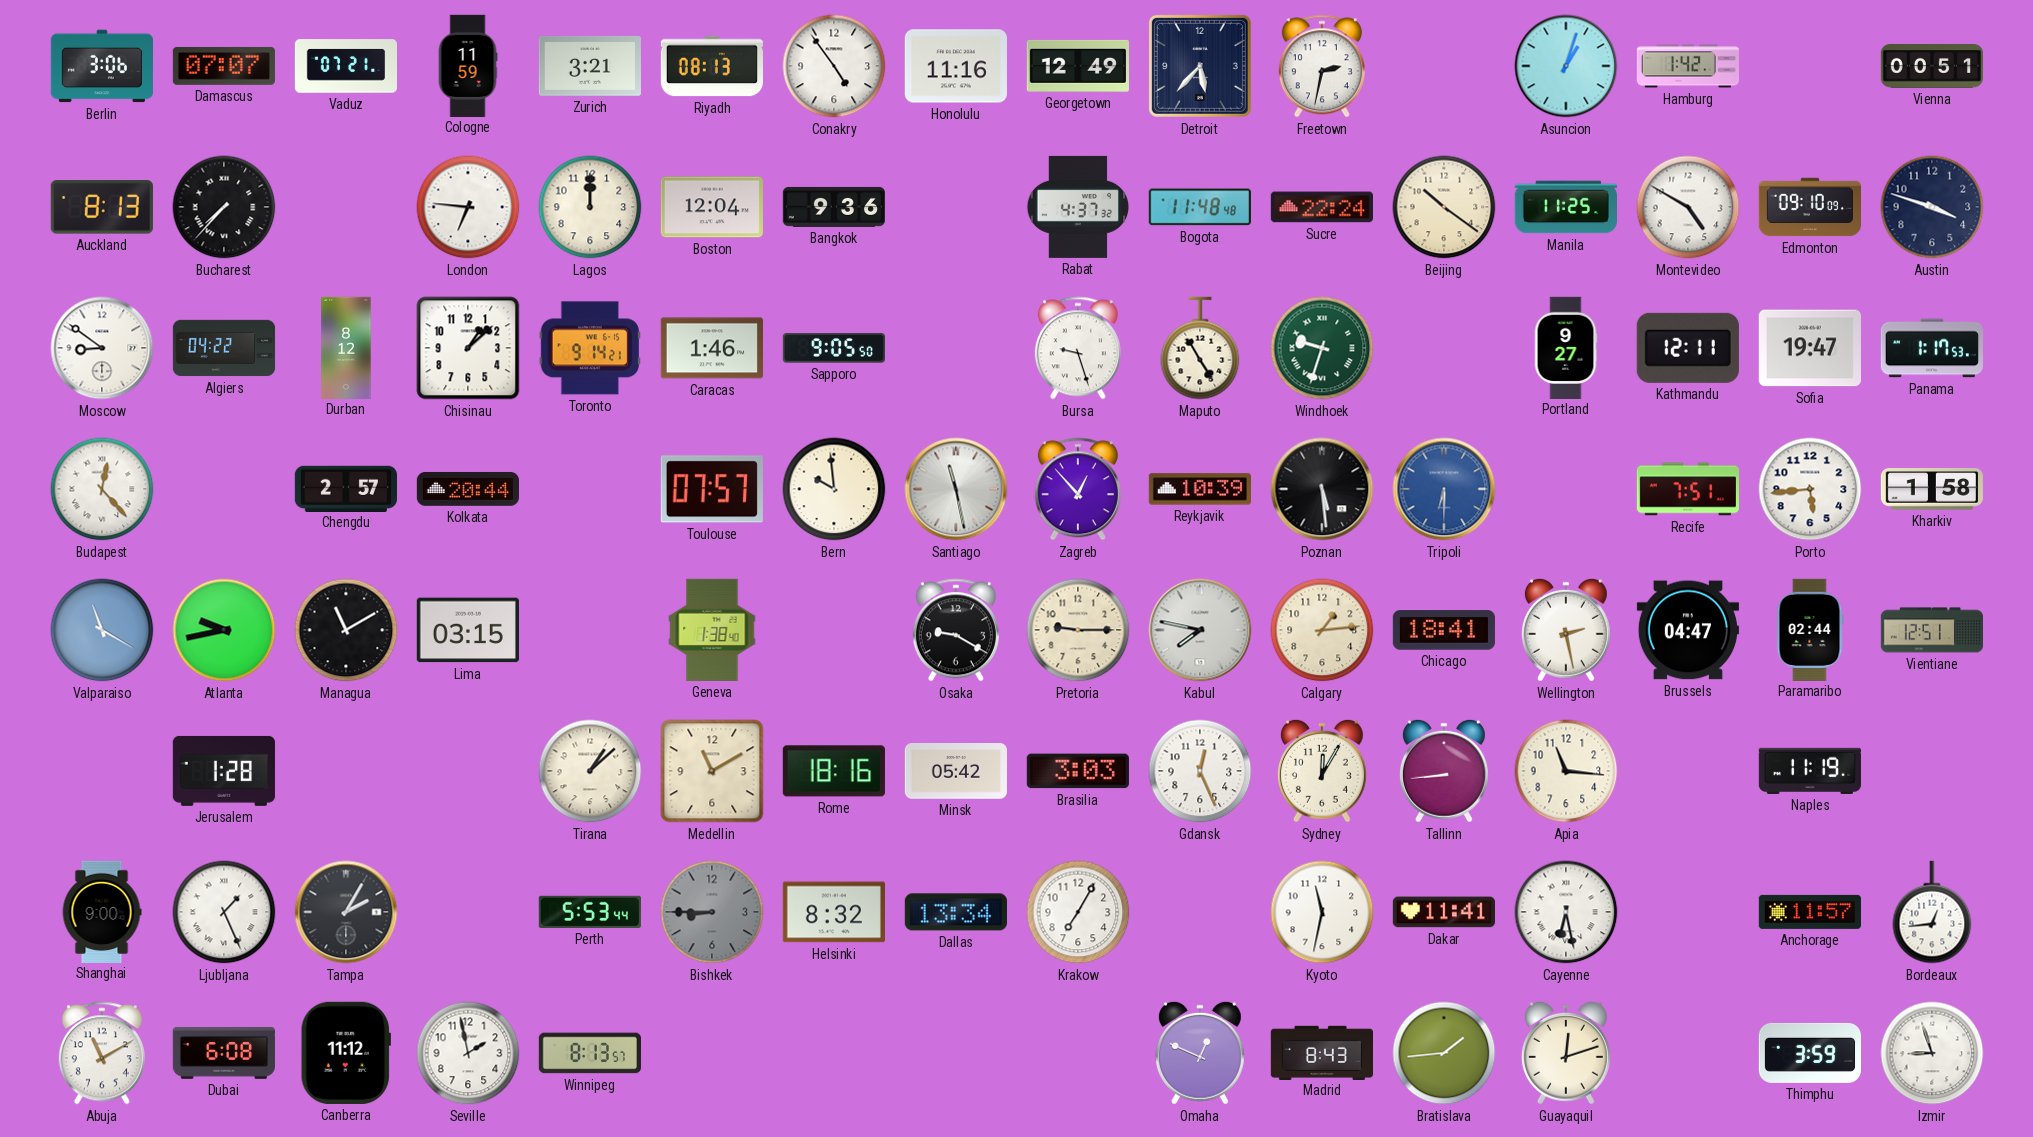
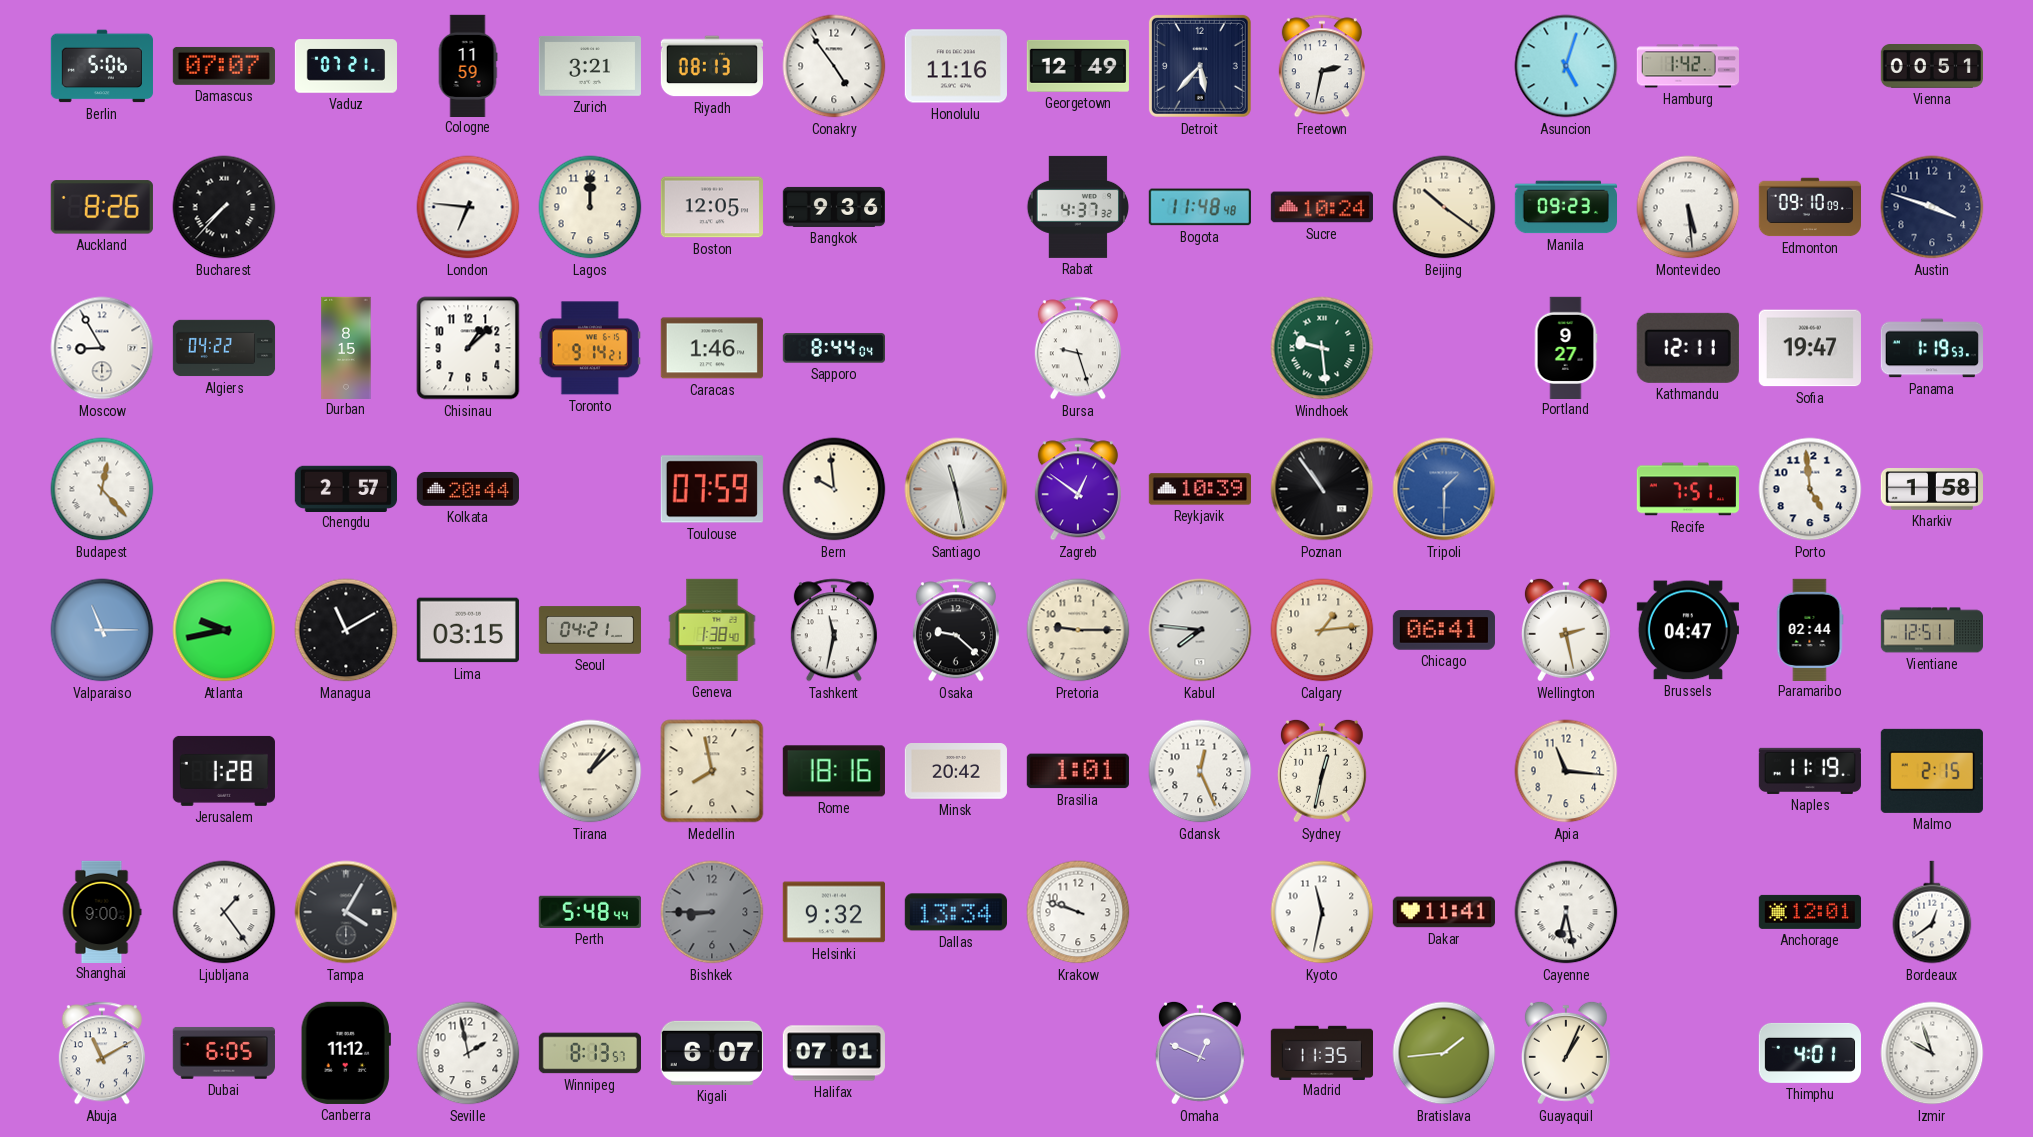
Berlin: 3:06 -> 5:06 (102, 66)
Asuncion: 1:03 -> 5:03 (1566, 66)
Auckland: 8:13 -> 8:26 (102, 207)
Boston: 12:04 -> 12:05 (712, 207)
Sucre: 22:24 -> 10:24 (1322, 207)
Manila: 11:25 -> 09:23 (1565, 207)
Montevideo: 4:50 -> 5:29 (1688, 207)
Moscow: 8:51 -> 8:55 (102, 348)
Durban: 8:12 -> 8:15 (346, 347)
Sapporo: 9:05 -> 8:44 (834, 348)
Maputo: 4:55 -> none (1200, 348)
Windhoek: 9:33 -> 9:29 (1322, 348)
Panama: 1:17 -> 1:19 (1931, 348)
Toulouse: 07:57 -> 07:59 (712, 489)
Zagreb: 12:53 -> 12:51 (1078, 489)
Poznan: 5:29 -> 10:54 (1322, 489)
Tripoli: 6:30 -> 1:30 (1444, 489)
Porto: 5:44 -> 4:59 (1810, 489)
Valparaiso: 11:20 -> 11:15 (102, 630)
Seoul: none -> 04:21 (589, 630)
Tashkent: none -> 11:32 (834, 630)
Osaka: 9:20 -> 9:22 (956, 630)
Kabul: 7:47 -> 7:46 (1200, 630)
Chicago: 18:41 -> 06:41 (1444, 630)
Medellin: 11:10 -> 7:58 (712, 771)
Minsk: 05:42 -> 20:42 (956, 772)
Brasilia: 3:03 -> 1:01 (1078, 771)
Sydney: 12:05 -> 12:32 (1322, 771)
Tallinn: 8:44 -> none (1444, 771)
Malmo: none -> 2:15 (1932, 771)
Ljubljana: 1:26 -> 1:24 (224, 912)
Tampa: 2:05 -> 4:05 (346, 912)
Perth: 5:53 -> 5:48 (590, 912)
Helsinki: 8:32 -> 9:32 (834, 912)
Krakow: 7:05 -> 9:48 (1078, 912)
Anchorage: 11:57 -> 12:01 (1810, 912)
Bordeaux: 12:44 -> 12:39 (1932, 912)
Dubai: 6:08 -> 6:05 (224, 1053)
Kigali: none -> 6:07 (712, 1053)
Halifax: none -> 07:01 (834, 1053)
Madrid: 8:43 -> 11:35 (1321, 1052)
Guayaquil: 12:12 -> 1:04 (1566, 1053)
Thimphu: 3:59 -> 4:01 (1809, 1053)
Izmir: 8:57 -> 9:57 (1932, 1053)
